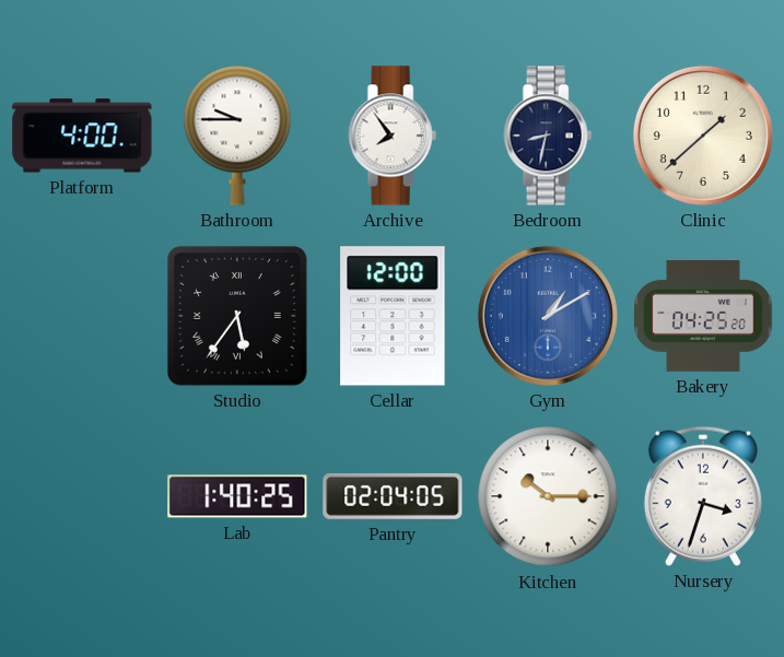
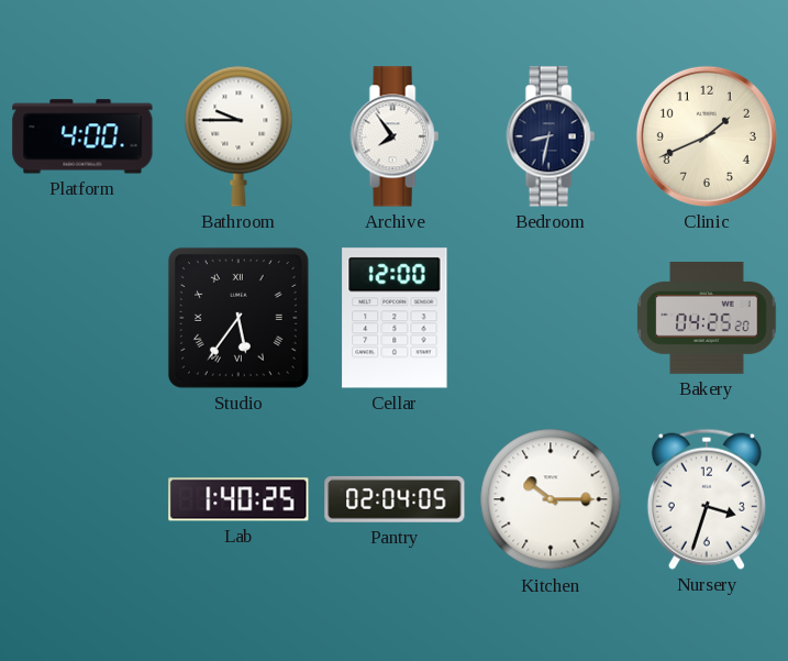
Clinic: 1:38 -> 1:41 (707, 136)
Gym: 1:10 -> none (548, 316)
